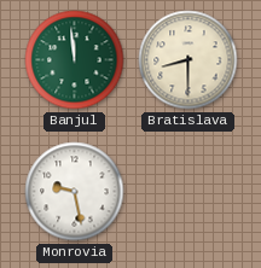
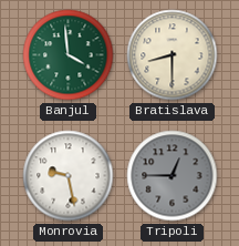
Banjul: 11:59 -> 3:59 (69, 55)
Tripoli: none -> 12:45 (173, 176)
